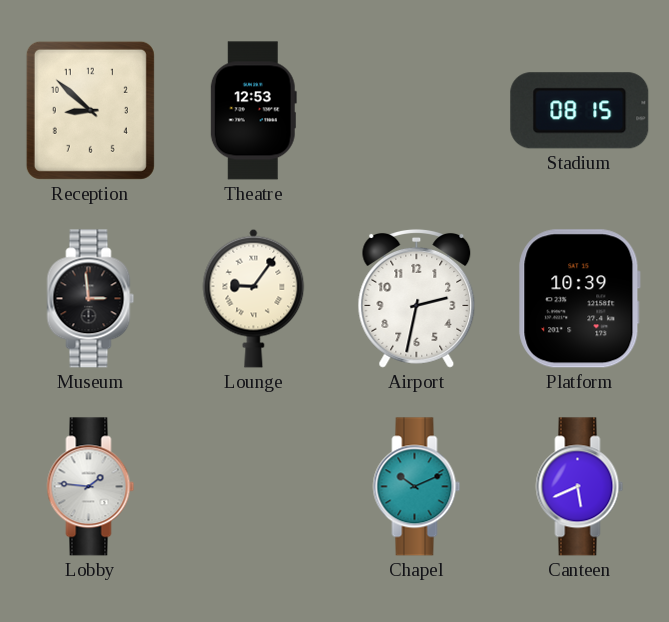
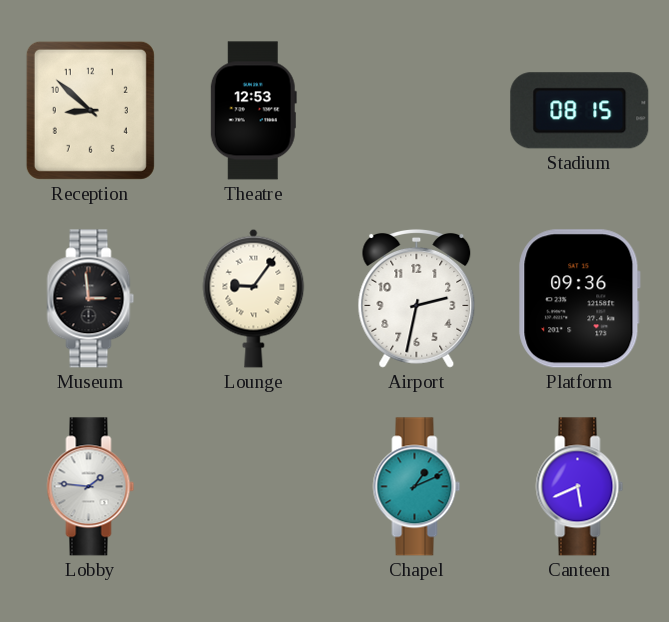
Platform: 10:39 -> 09:36 (580, 299)
Chapel: 10:11 -> 1:11 (417, 487)
